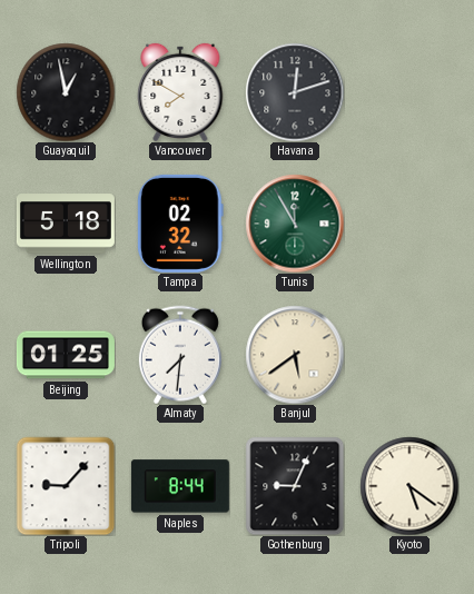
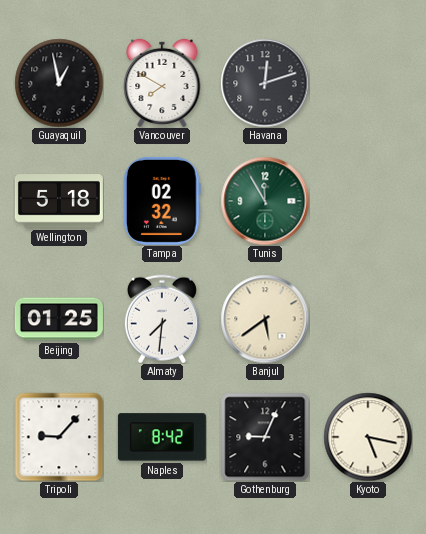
Naples: 8:44 -> 8:42 (162, 437)
Kyoto: 5:21 -> 5:17 (368, 437)
